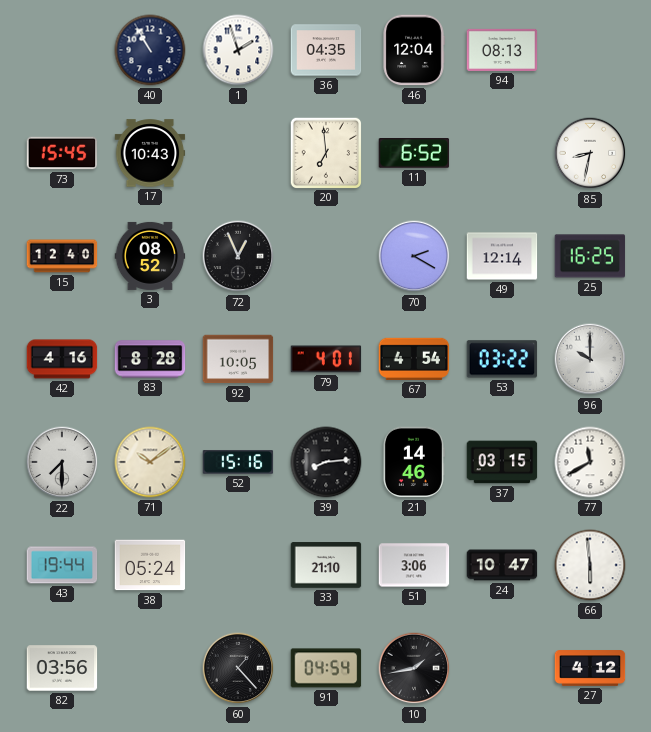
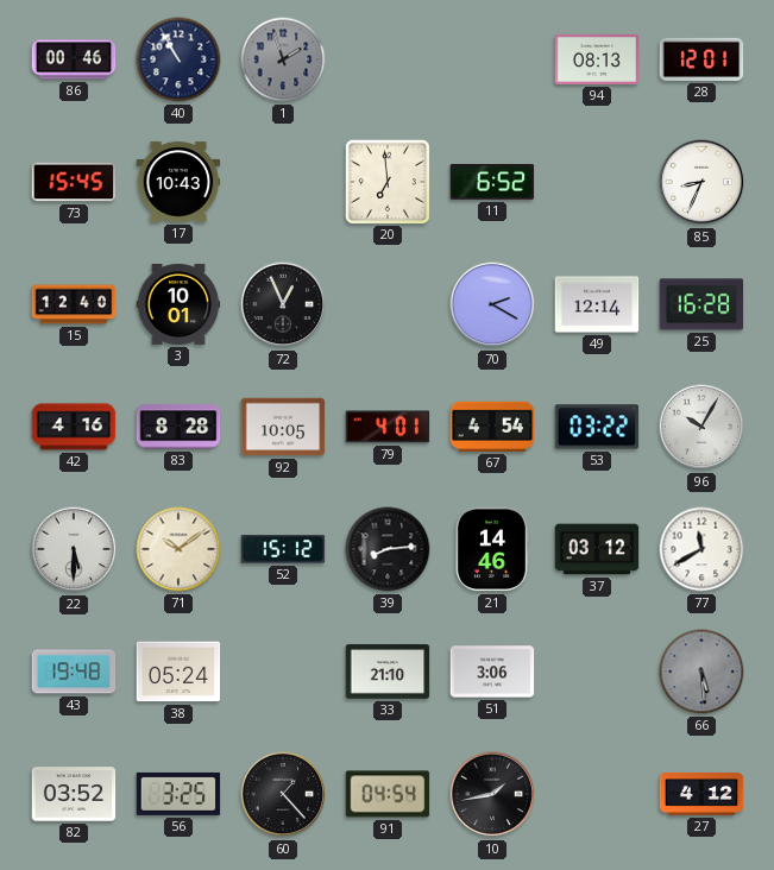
86: none -> 00:46 (74, 59)
1 dial: white -> grey (283, 59)
36: 04:35 -> none (326, 50)
46: 12:04 -> none (414, 50)
28: none -> 12:01 (701, 59)
85: 8:32 -> 8:34 (701, 182)
3: 08:52 -> 10:01 (178, 304)
25: 16:25 -> 16:28 (701, 304)
96: 10:00 -> 10:05 (701, 427)
22: 7:30 -> 5:30 (74, 549)
52: 15:16 -> 15:12 (283, 549)
37: 03:15 -> 03:12 (597, 549)
43: 19:44 -> 19:48 (74, 672)
24: 10:47 -> none (502, 565)
66: 5:59 -> 5:29 (701, 672)
66 dial: white -> grey (701, 672)
82: 03:56 -> 03:52 (74, 794)
56: none -> 3:25 (178, 794)
